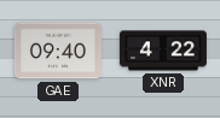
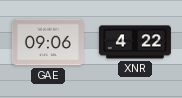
GAE: 09:40 -> 09:06 (48, 42)
